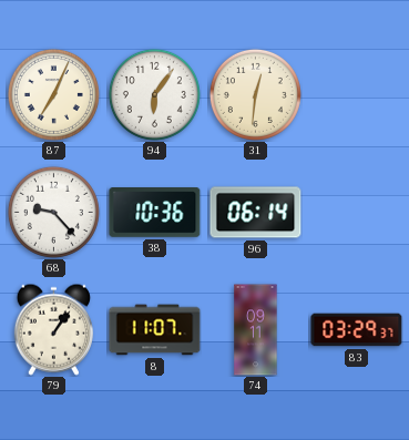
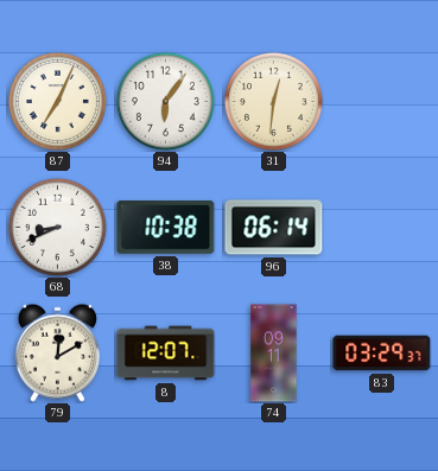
68: 9:23 -> 8:41 (57, 227)
38: 10:36 -> 10:38 (166, 228)
79: 1:06 -> 12:10 (57, 352)
8: 11:07 -> 12:07 (166, 354)
